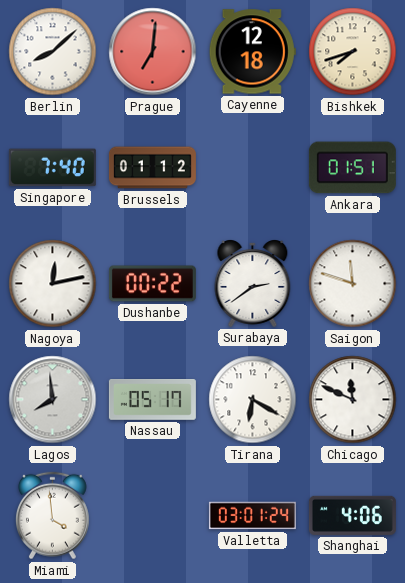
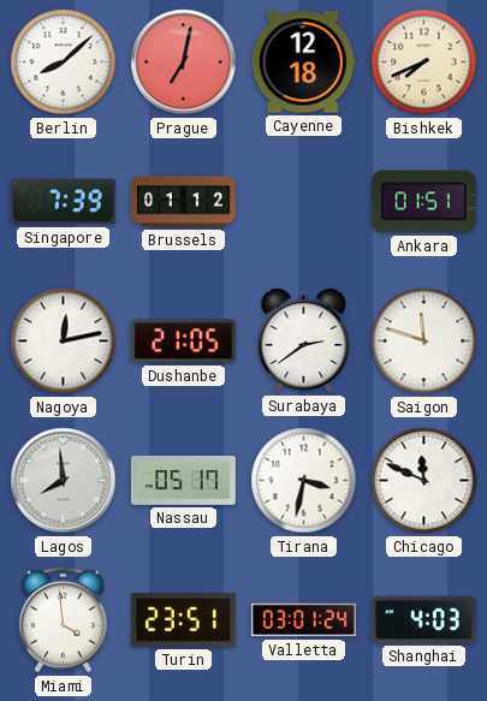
Prague: 7:01 -> 7:02 (184, 63)
Bishkek: 7:42 -> 7:41 (424, 63)
Singapore: 7:40 -> 7:39 (63, 202)
Dushanbe: 00:22 -> 21:05 (183, 341)
Tirana: 6:20 -> 3:32 (304, 481)
Turin: none -> 23:51 (183, 620)
Shanghai: 4:06 -> 4:03 (423, 619)
